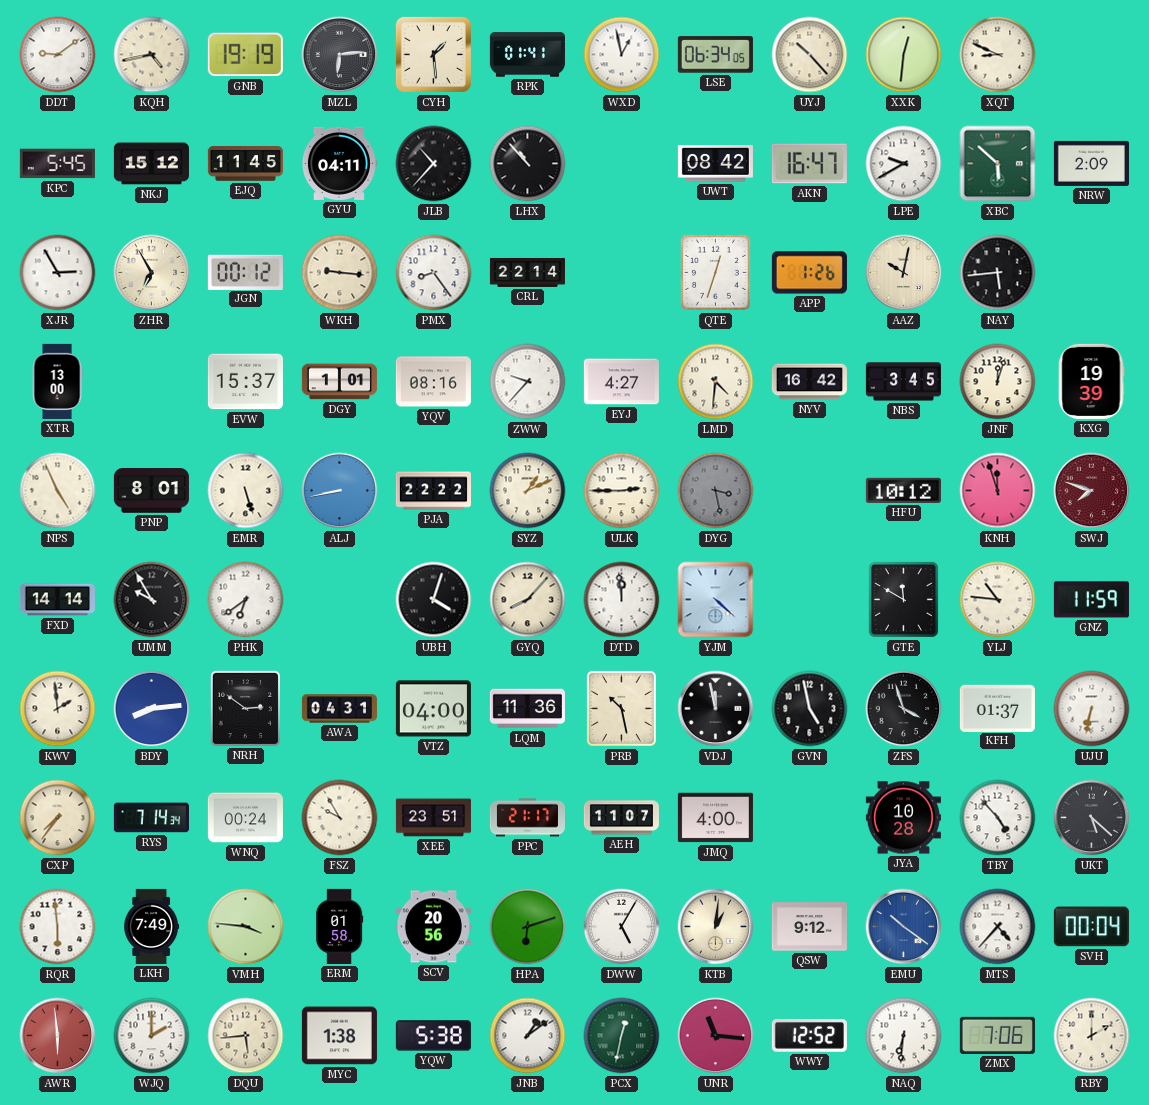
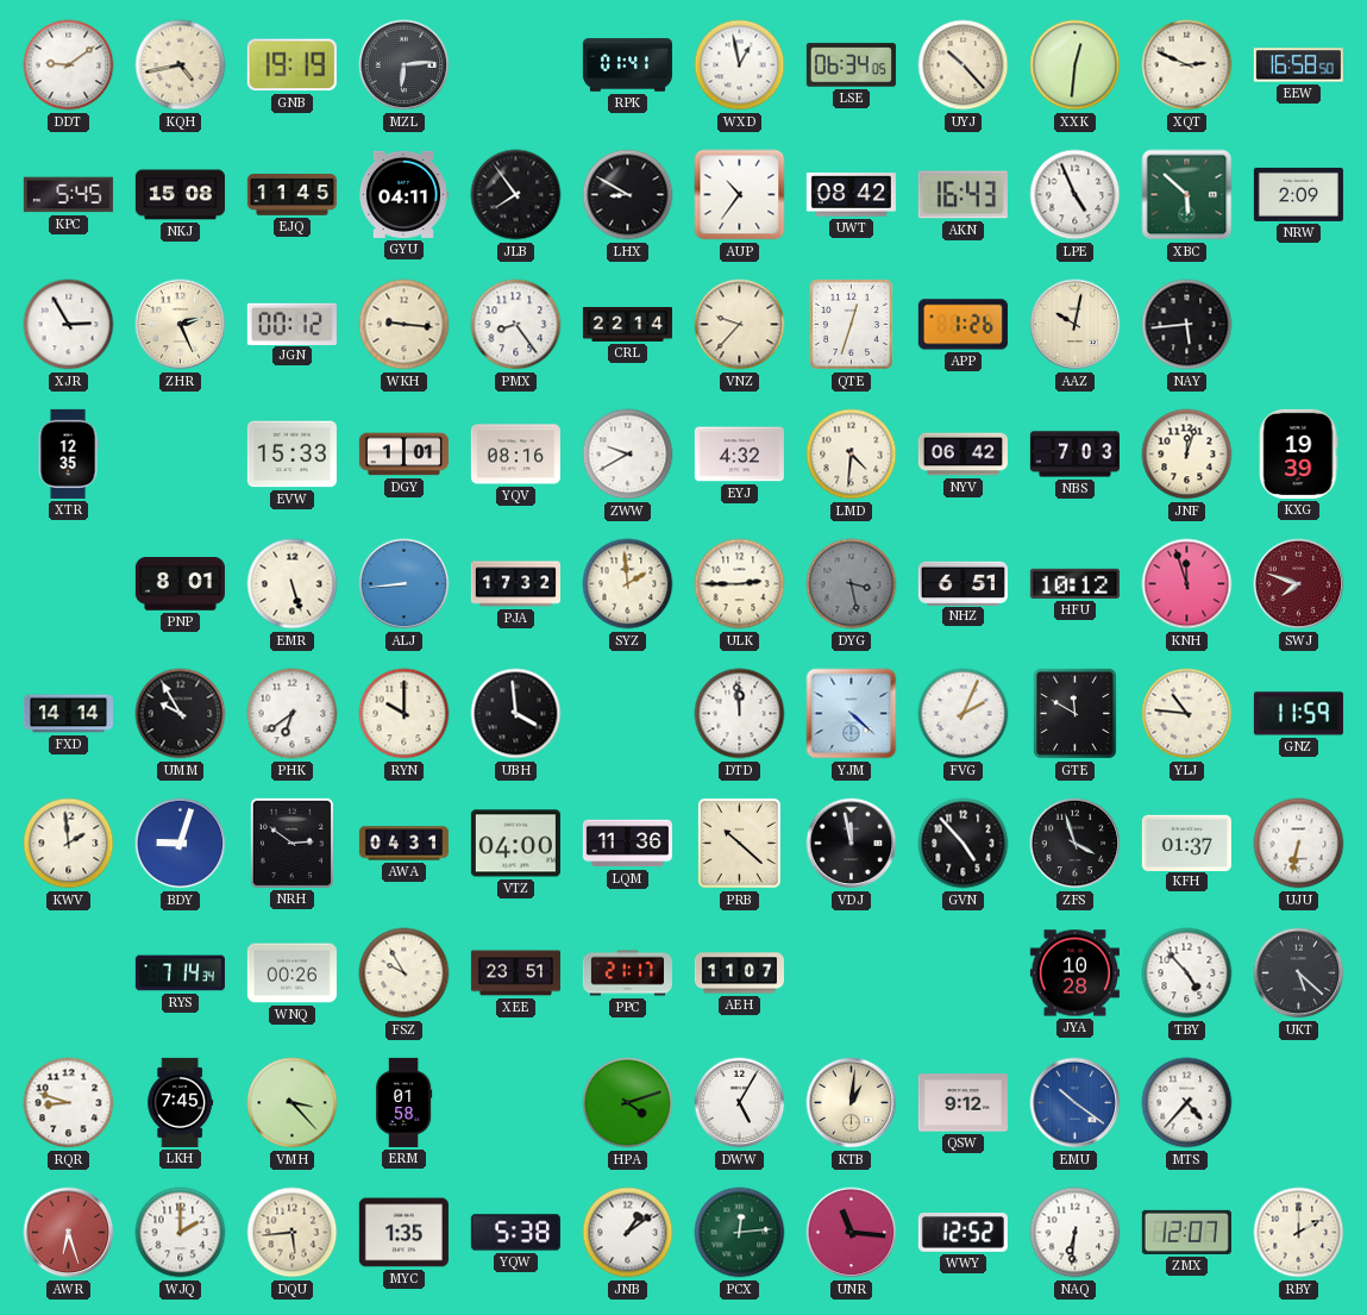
CYH: 1:29 -> none (433, 54)
XQT: 8:49 -> 2:49 (1187, 65)
EEW: none -> 16:58 (1298, 65)
NKJ: 15:12 -> 15:08 (180, 195)
JLB: 10:37 -> 7:54 (516, 195)
LHX: 10:53 -> 8:50 (628, 195)
AUP: none -> 10:36 (740, 195)
AKN: 16:47 -> 16:43 (962, 195)
LPE: 9:40 -> 4:56 (1076, 195)
ZHR: 6:55 -> 2:26 (181, 325)
VNZ: none -> 9:37 (740, 325)
XTR: 13:00 -> 12:35 (68, 453)
EVW: 15:37 -> 15:33 (291, 455)
ZWW: 9:37 -> 9:40 (628, 455)
EYJ: 4:27 -> 4:32 (739, 455)
NYV: 16:42 -> 06:42 (962, 455)
NBS: 3:45 -> 7:03 (1074, 455)
NPS: 4:56 -> none (58, 491)
ALJ: 8:43 -> 8:44 (405, 584)
PJA: 22:22 -> 17:32 (515, 584)
SYZ: 1:11 -> 1:59 (628, 584)
NHZ: none -> 6:51 (962, 583)
RYN: none -> 10:00 (405, 714)
UBH: 4:03 -> 3:59 (516, 714)
GYQ: 8:07 -> none (528, 600)
FVG: none -> 2:04 (964, 714)
BDY: 8:14 -> 9:03 (181, 844)
PRB: 10:28 -> 10:22 (739, 843)
GVN: 4:58 -> 4:53 (964, 844)
CXP: 7:36 -> none (58, 818)
WNQ: 00:24 -> 00:26 (291, 973)
JMQ: 4:00 -> none (715, 818)
RQR: 5:59 -> 8:48 (69, 1103)
LKH: 7:49 -> 7:45 (181, 1102)
VMH: 3:46 -> 3:23 (293, 1103)
SCV: 20:56 -> none (433, 927)
HPA: 6:12 -> 4:12 (628, 1103)
SVH: 00:04 -> none (1091, 927)
AWR: 5:59 -> 6:27 (69, 1233)
MYC: 1:38 -> 1:35 (403, 1233)
PCX: 12:32 -> 12:14 (740, 1233)
ZMX: 7:06 -> 12:07 (1186, 1232)
